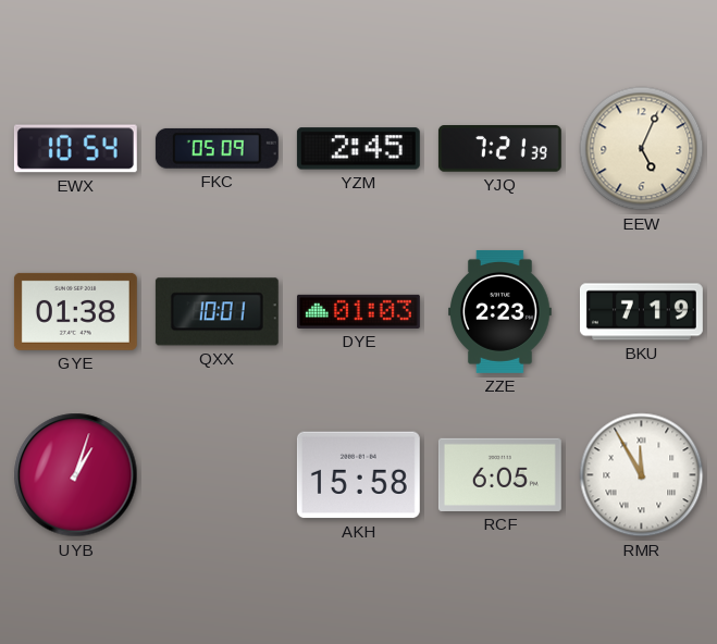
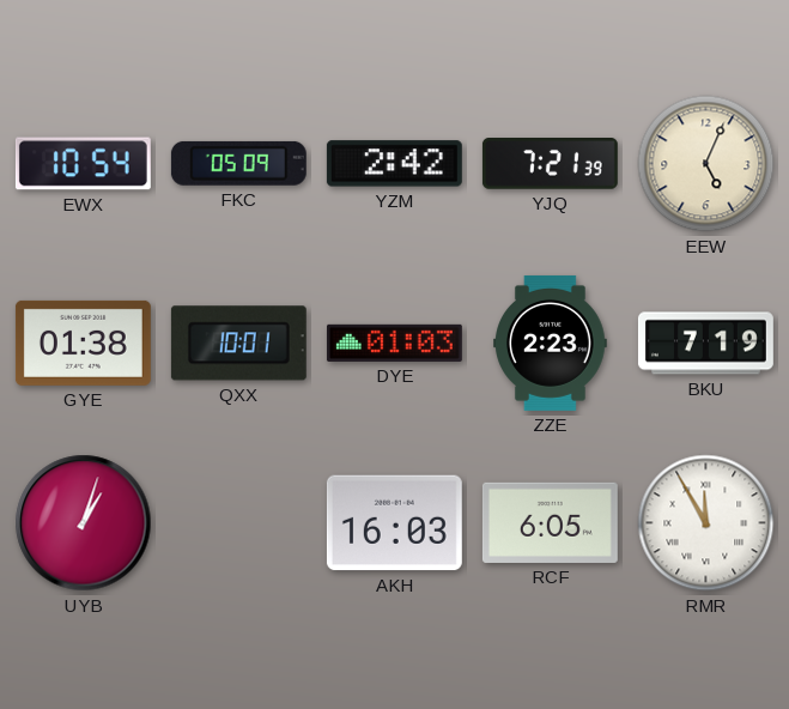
YZM: 2:45 -> 2:42 (394, 164)
AKH: 15:58 -> 16:03 (394, 523)
